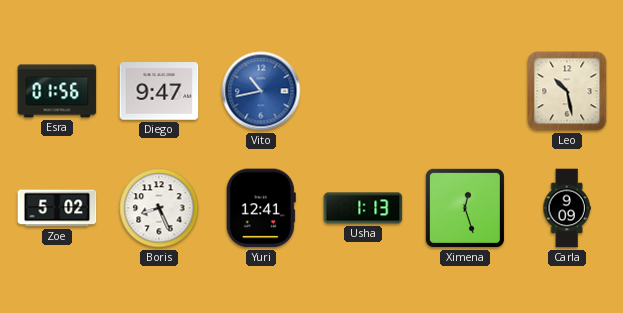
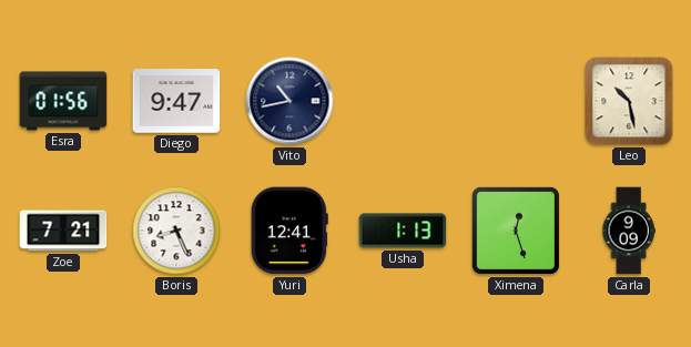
Vito dial: blue -> navy (289, 101)
Zoe: 5:02 -> 7:21 (63, 231)
